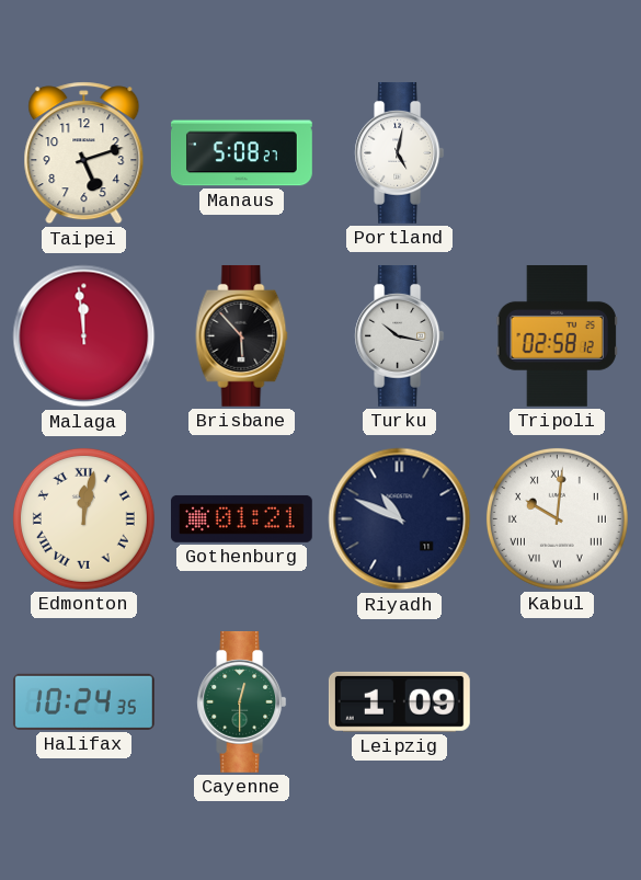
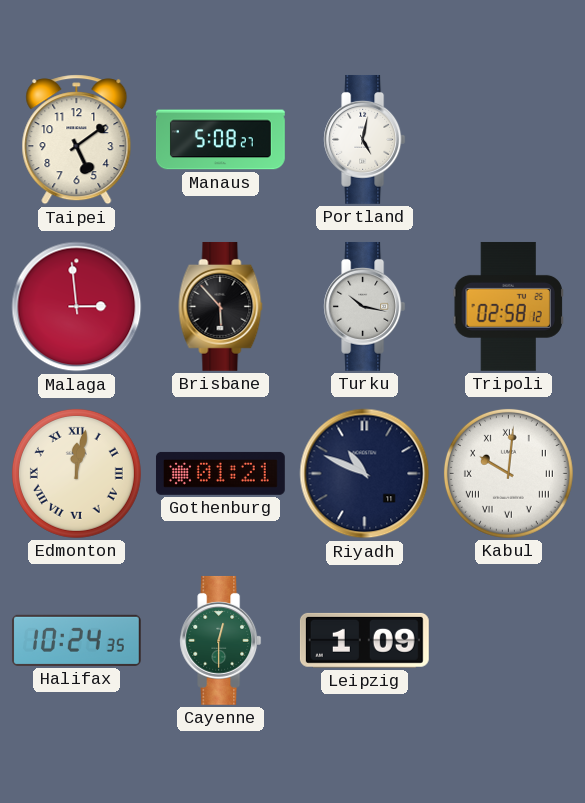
Taipei: 5:12 -> 5:09 (77, 140)
Malaga: 11:59 -> 2:59 (77, 307)
